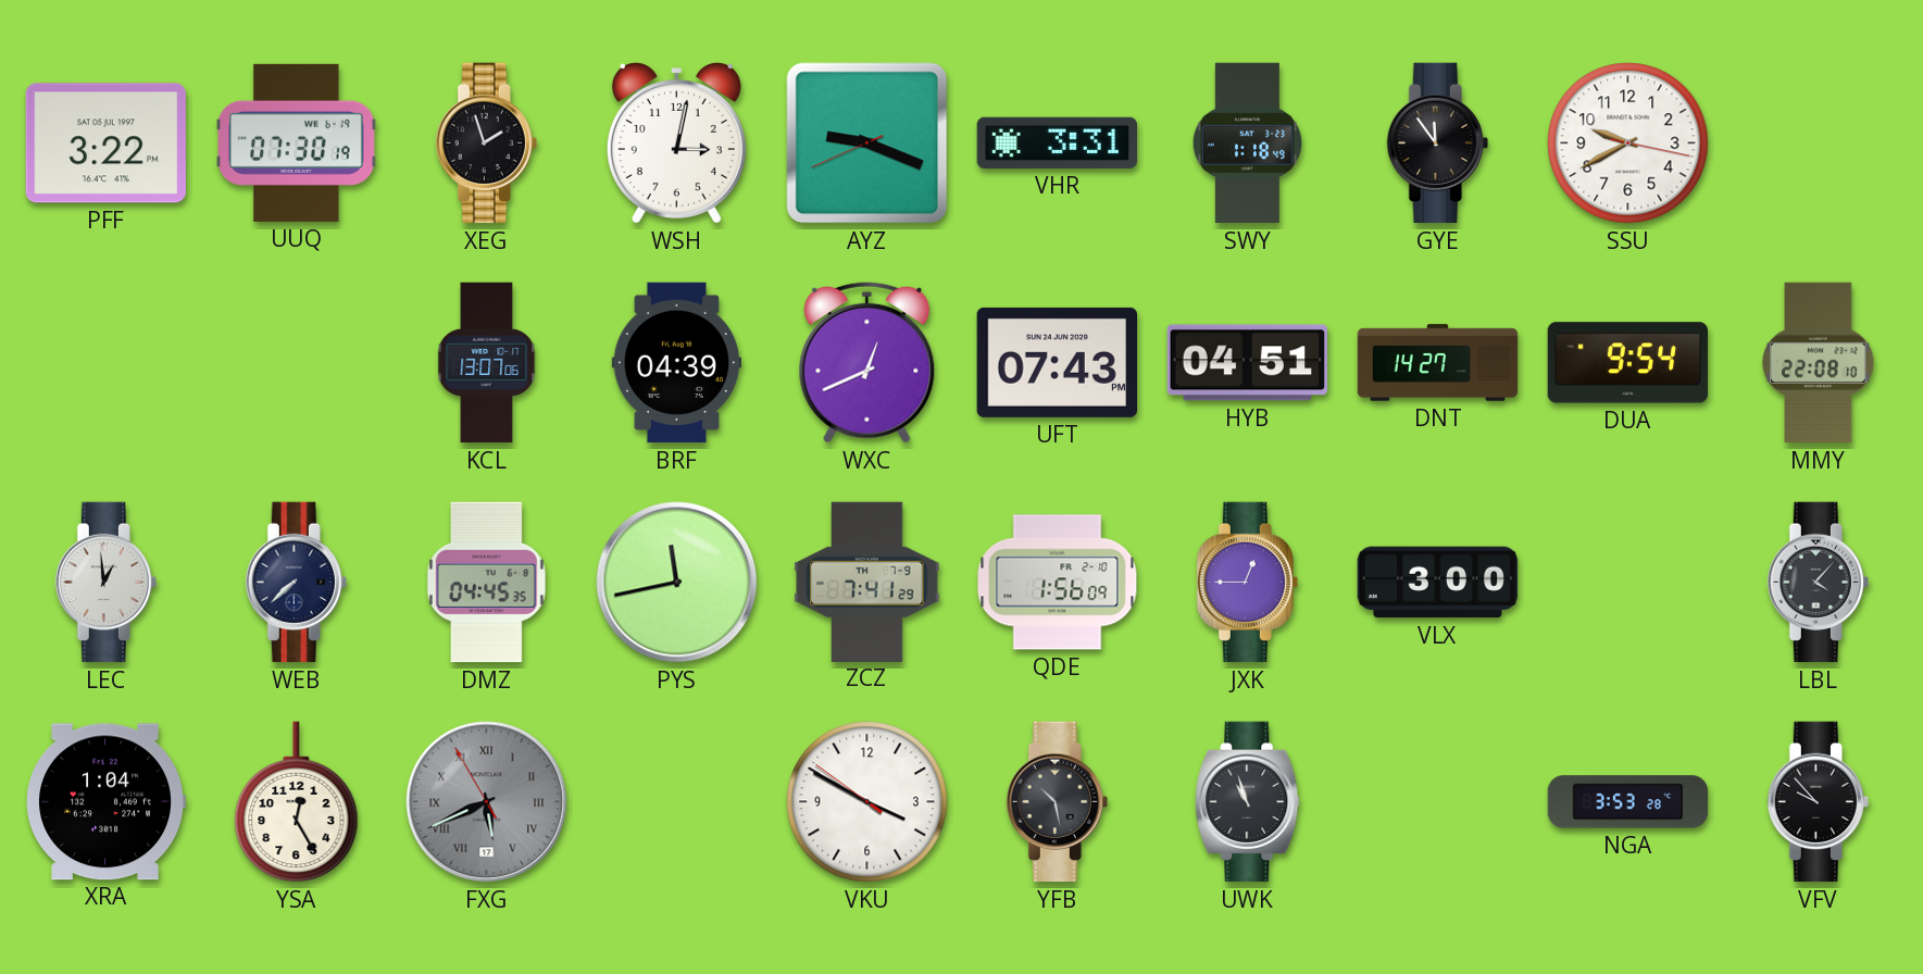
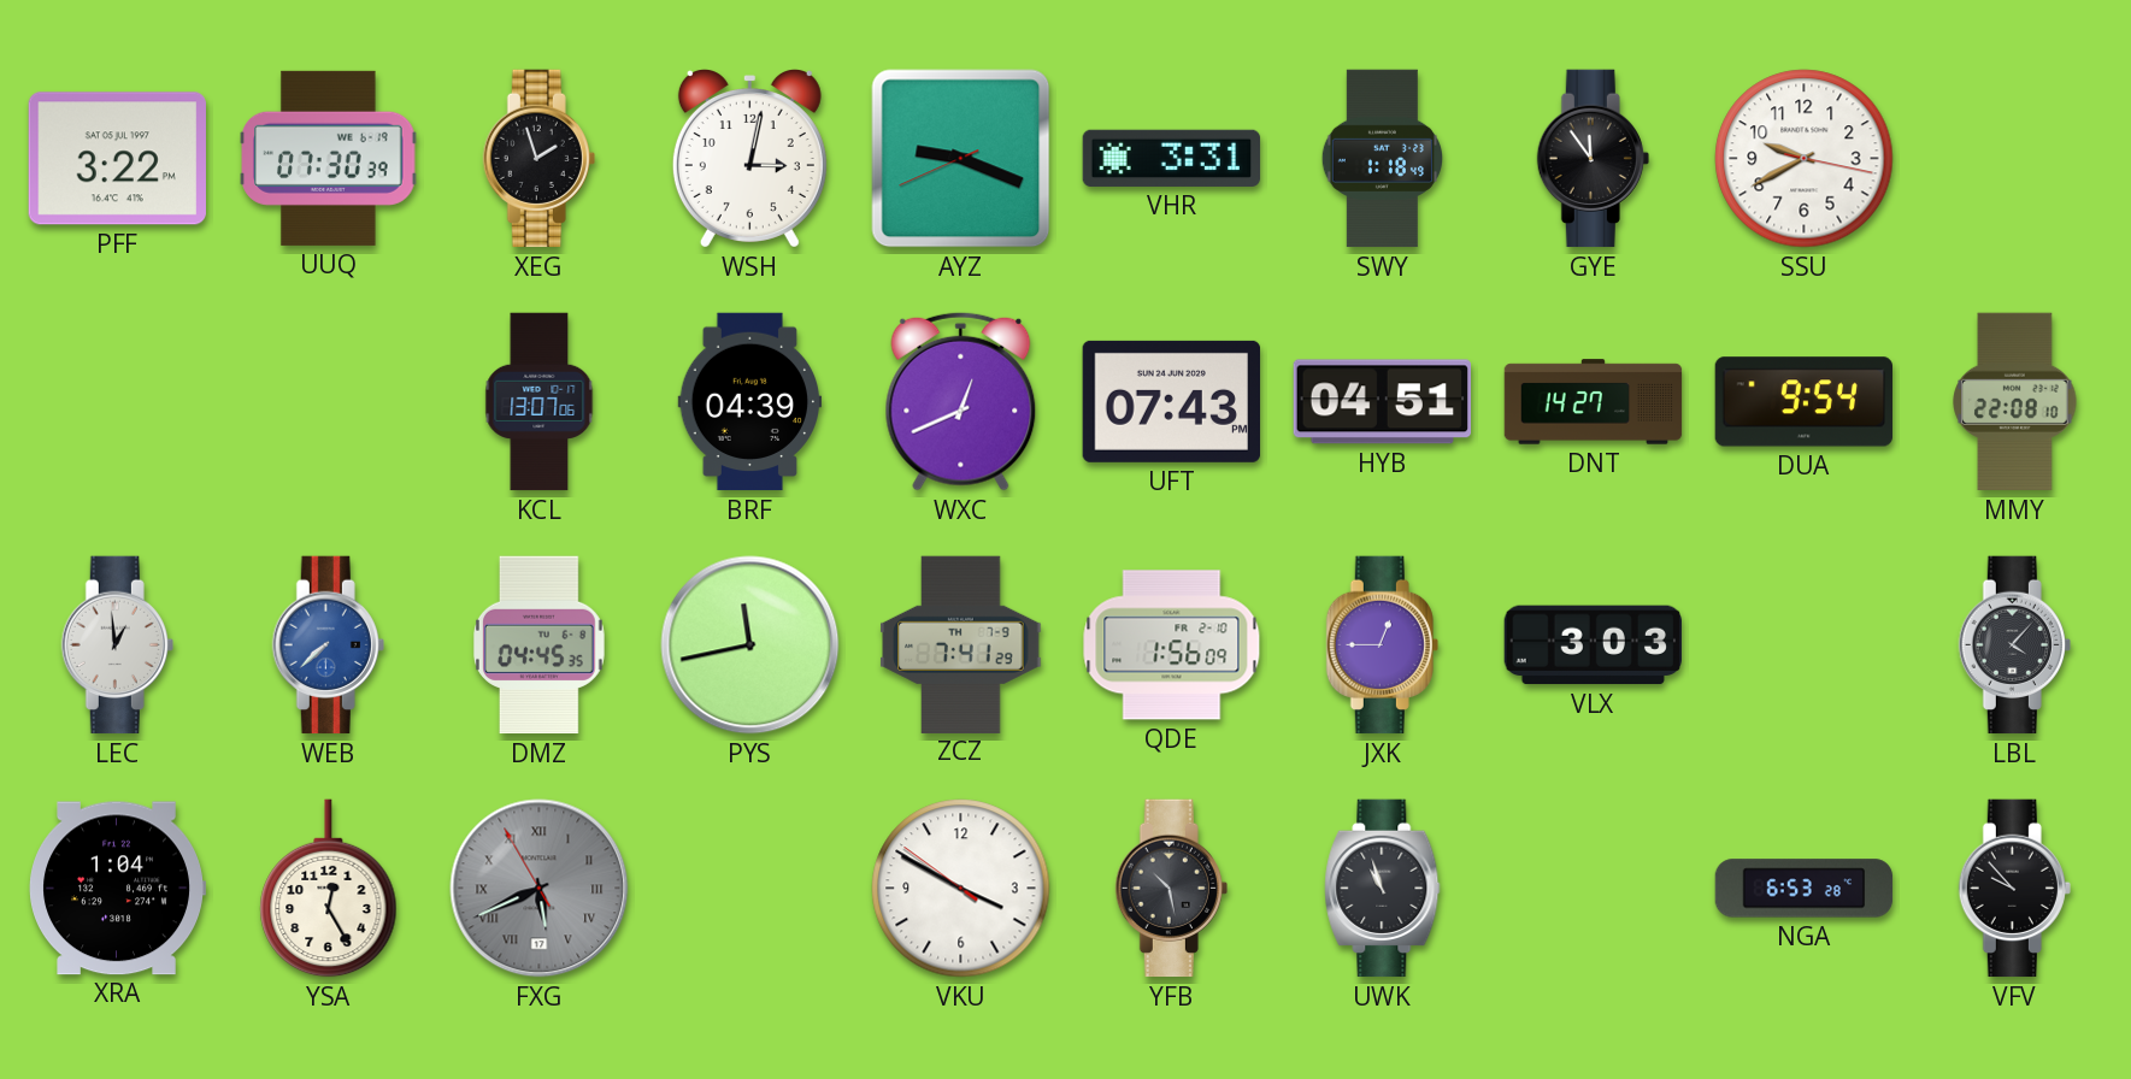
UUQ: 07:30:19 -> 07:30:39 (329, 158)
WEB dial: navy -> blue (328, 645)
VLX: 3:00 -> 3:03 (1593, 645)
NGA: 3:53 -> 6:53 (1805, 889)
